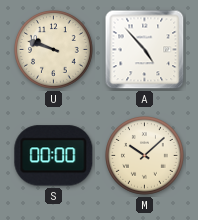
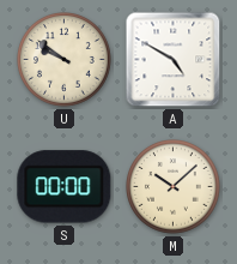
U: 9:48 -> 9:51 (65, 60)
A: 4:53 -> 4:50 (174, 60)
